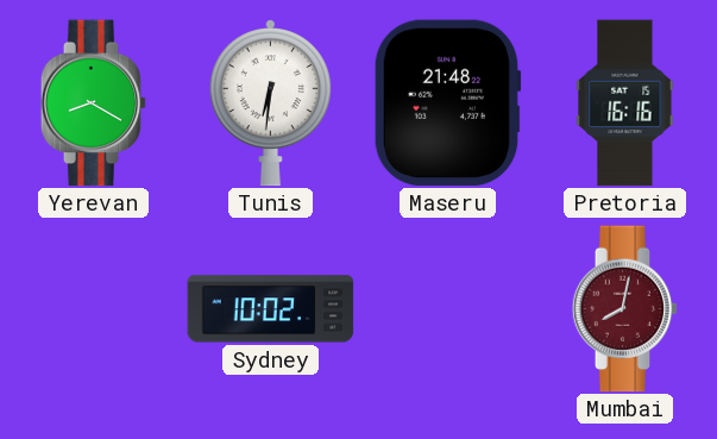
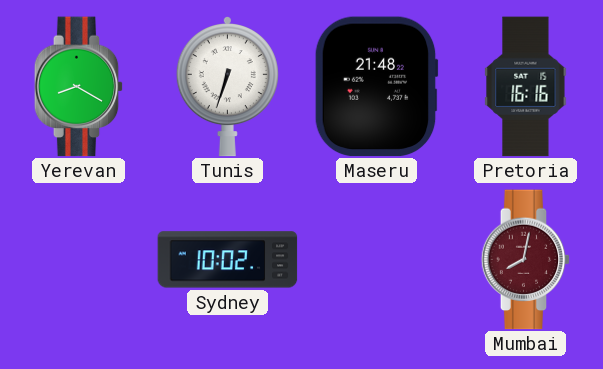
Tunis: 6:31 -> 6:33 (227, 86)
